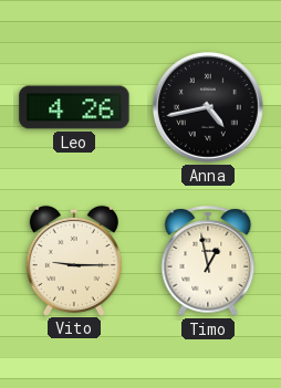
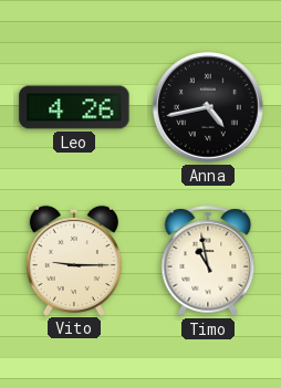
Timo: 12:58 -> 10:58 (208, 261)
